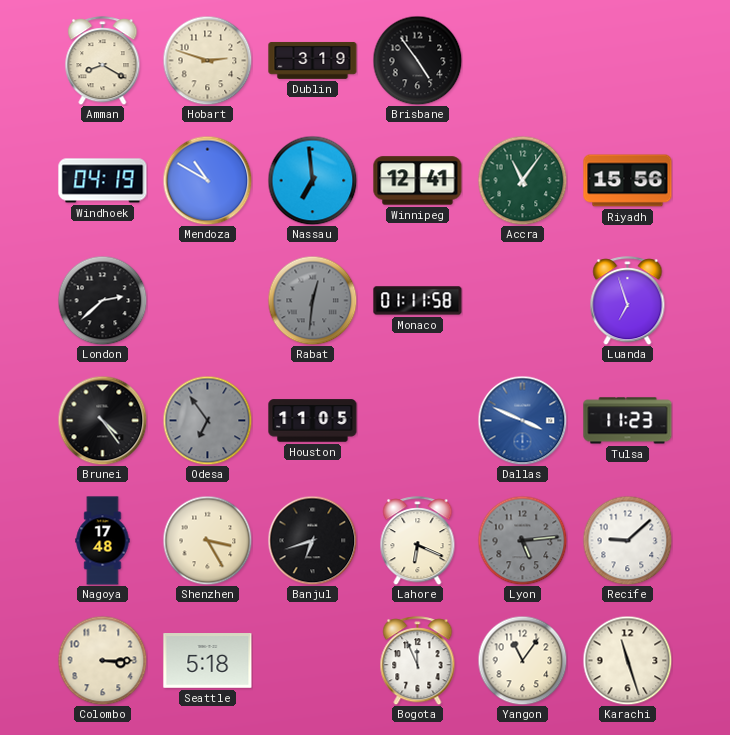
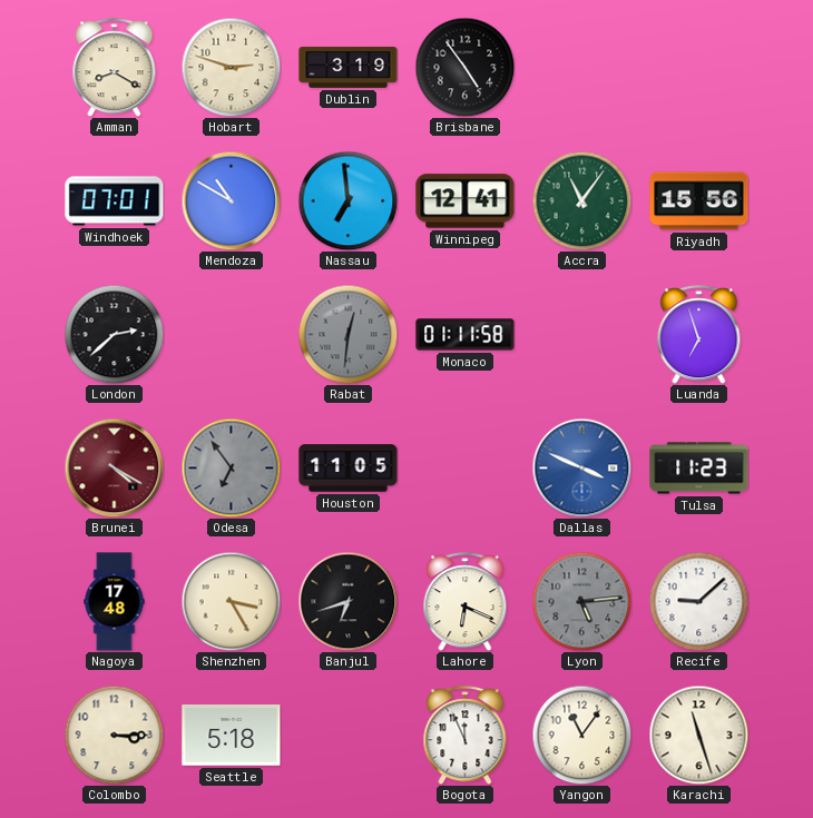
Windhoek: 04:19 -> 07:01 (115, 201)
Brunei: 4:24 -> 4:20 (114, 467)
Brunei dial: black -> burgundy (114, 467)
